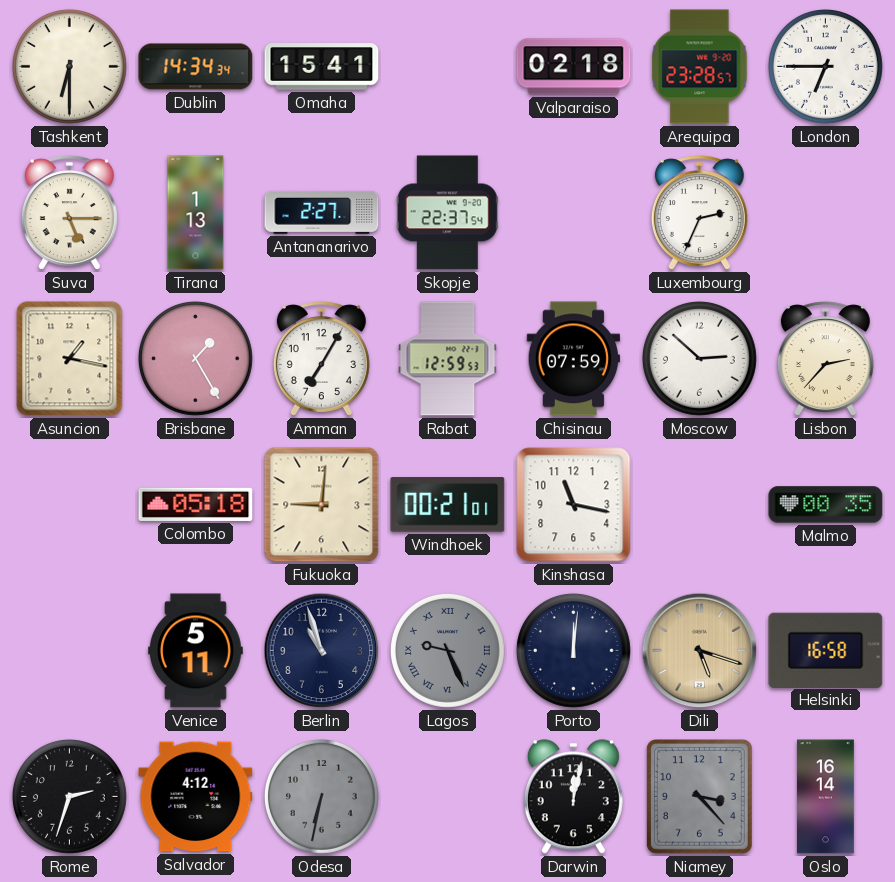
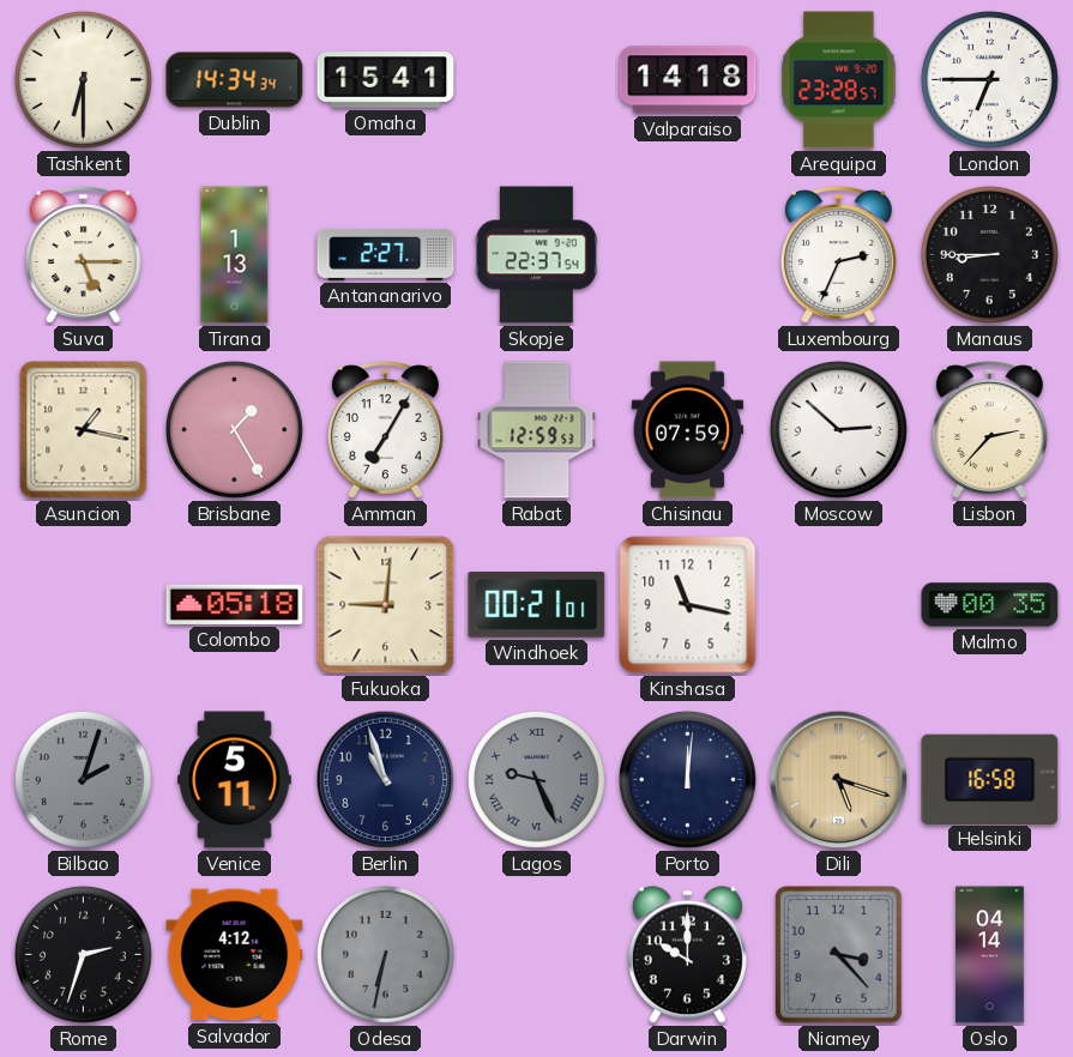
Valparaiso: 02:18 -> 14:18 (688, 80)
Manaus: none -> 8:45 (989, 254)
Bilbao: none -> 2:03 (83, 779)
Darwin: 12:02 -> 10:00 (687, 955)
Oslo: 16:14 -> 04:14 (990, 955)
